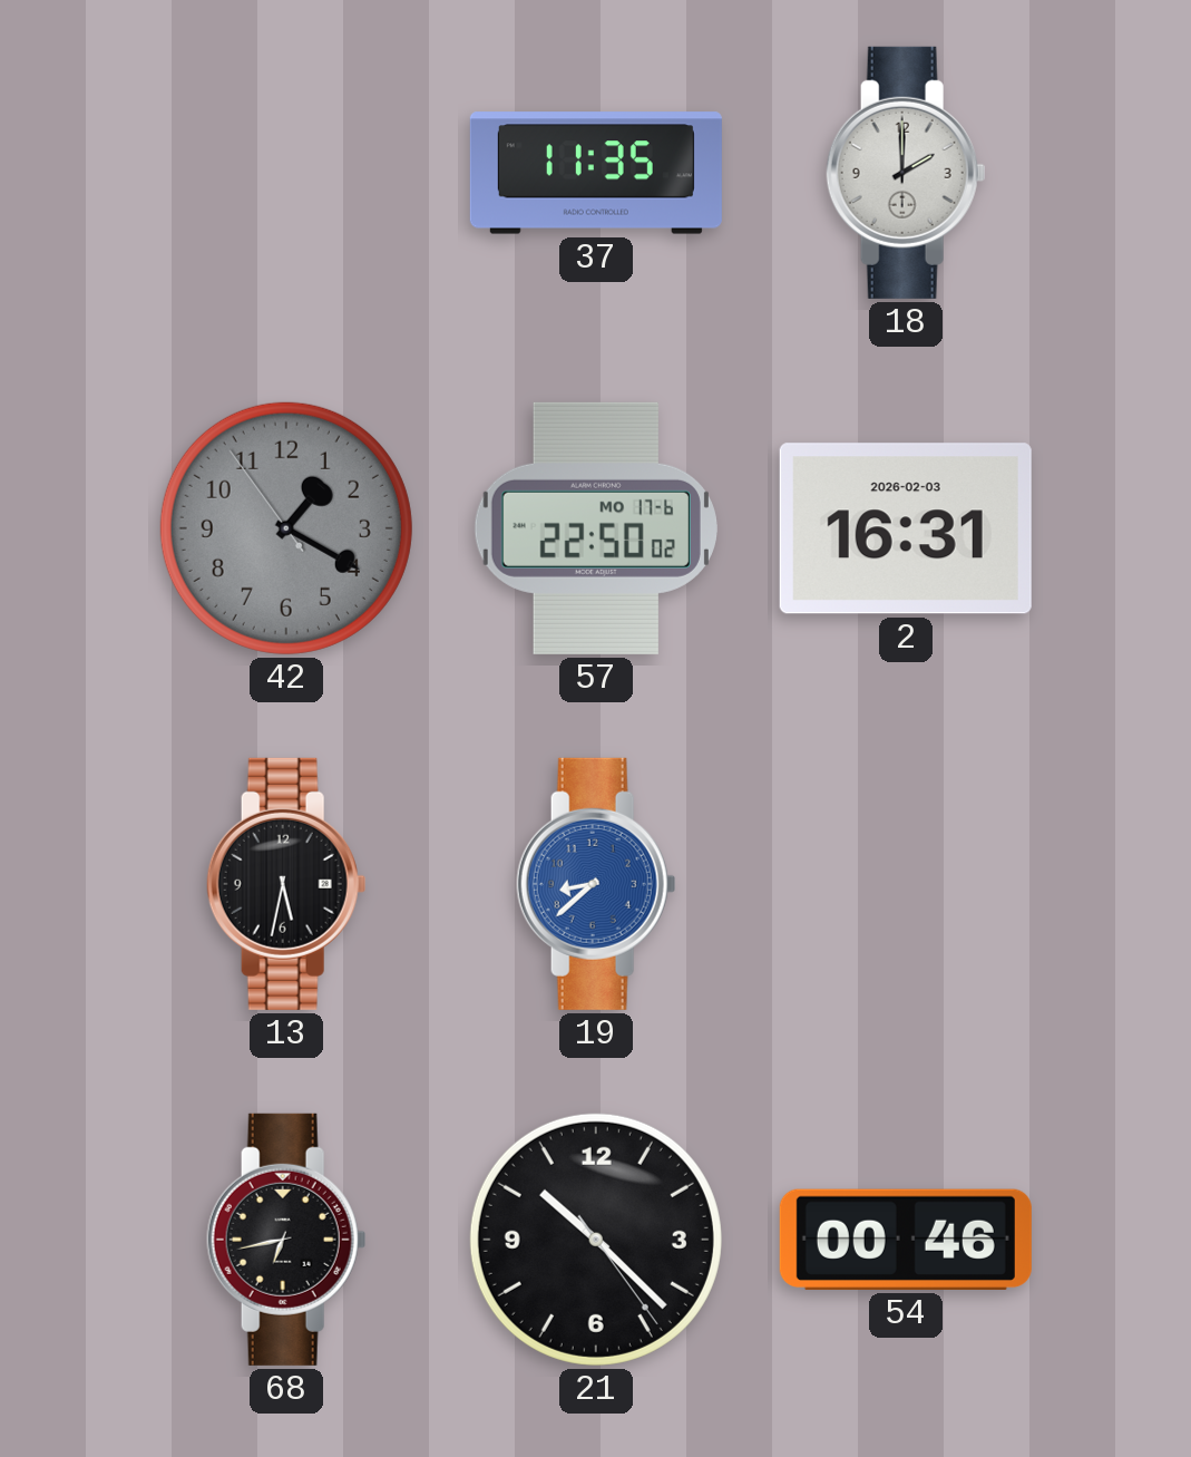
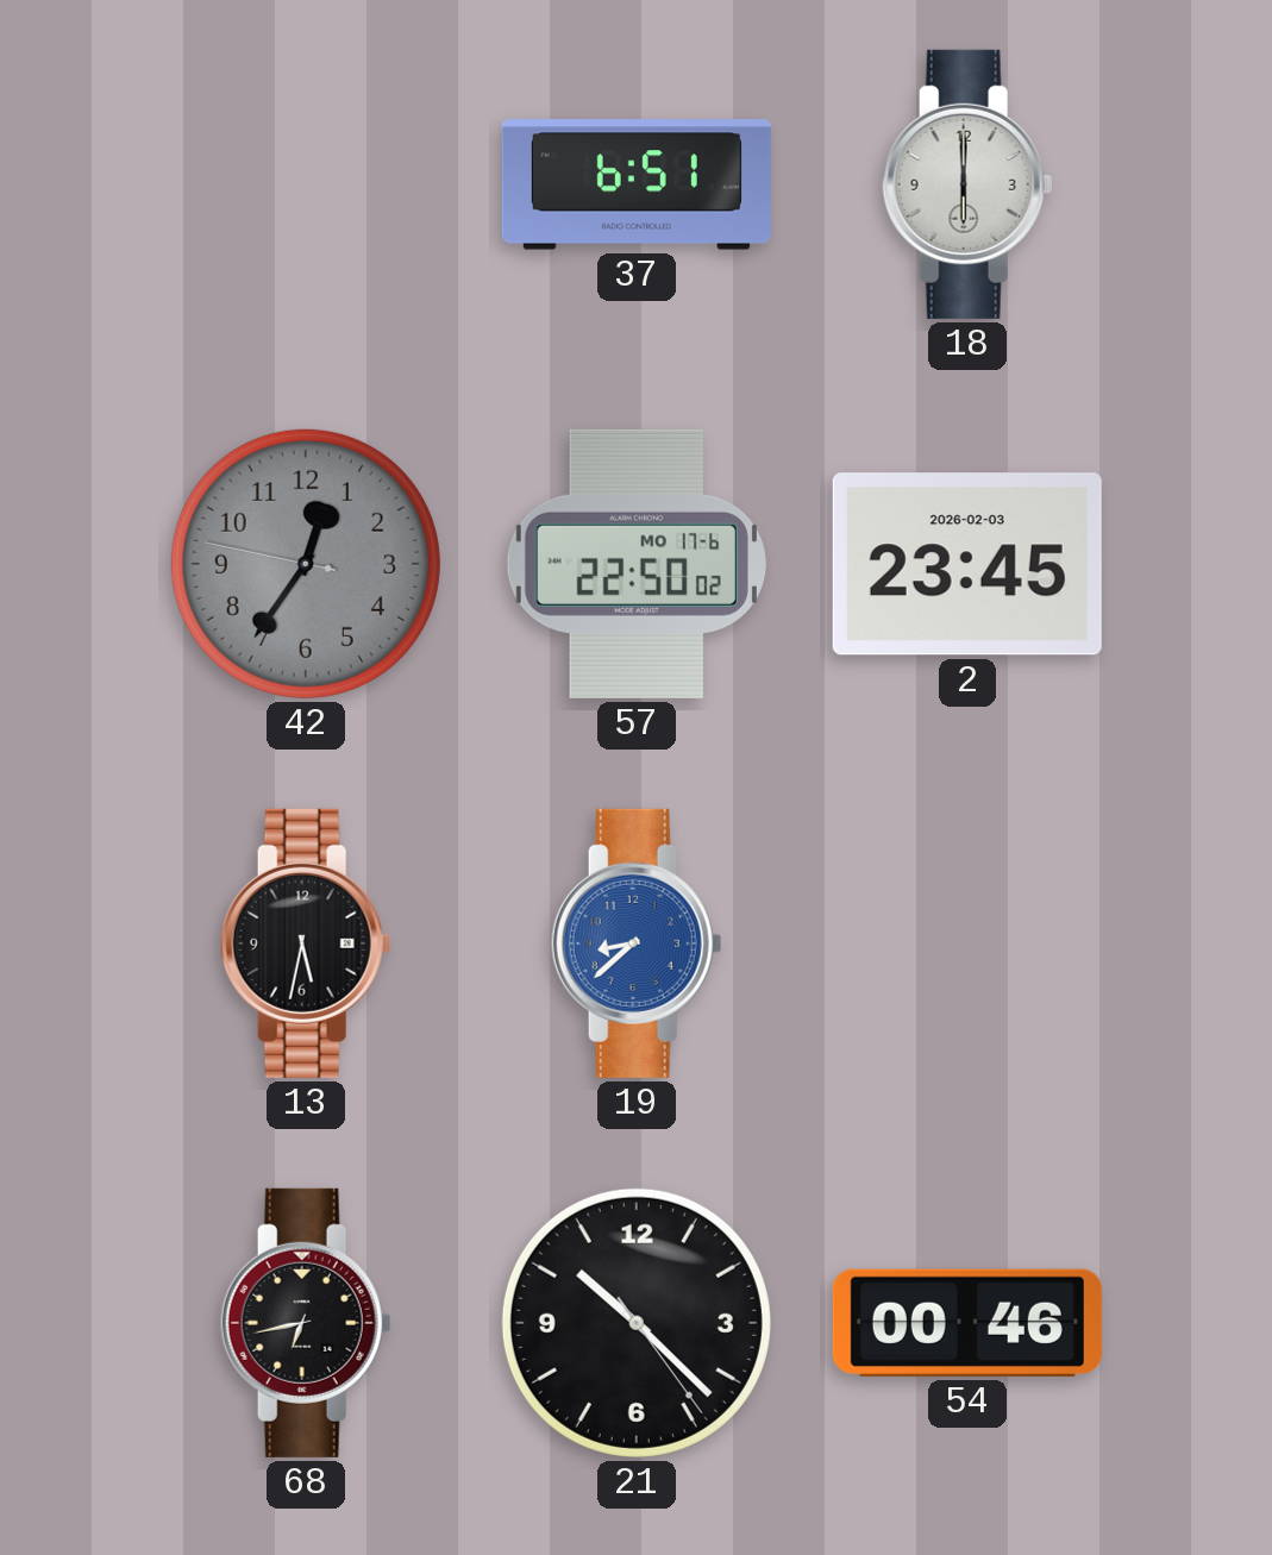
37: 11:35 -> 6:51 (637, 184)
18: 2:00 -> 6:00 (967, 184)
42: 1:19 -> 12:35 (306, 564)
2: 16:31 -> 23:45 (967, 564)
